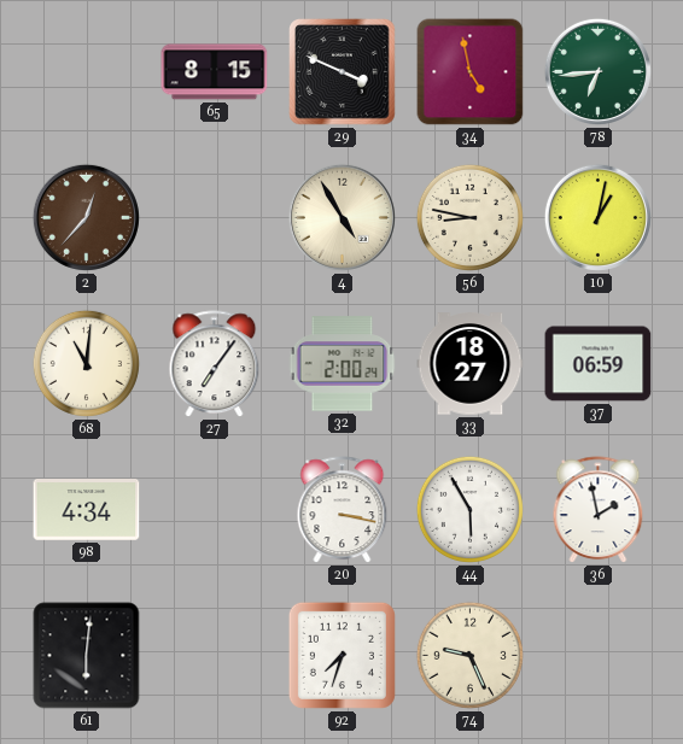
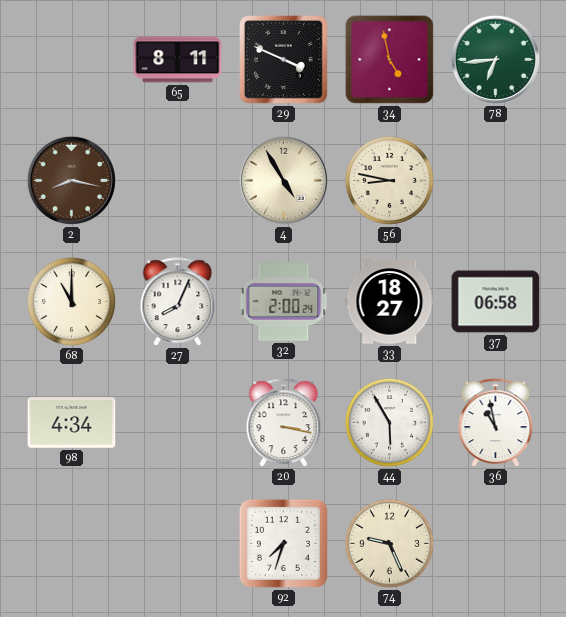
65: 8:15 -> 8:11 (178, 60)
2: 12:37 -> 8:17 (71, 180)
10: 1:02 -> none (597, 217)
68: 11:01 -> 11:00 (71, 301)
27: 7:06 -> 8:04 (178, 302)
37: 06:59 -> 06:58 (496, 302)
36: 1:58 -> 10:58 (496, 423)
61: 6:01 -> none (87, 656)
